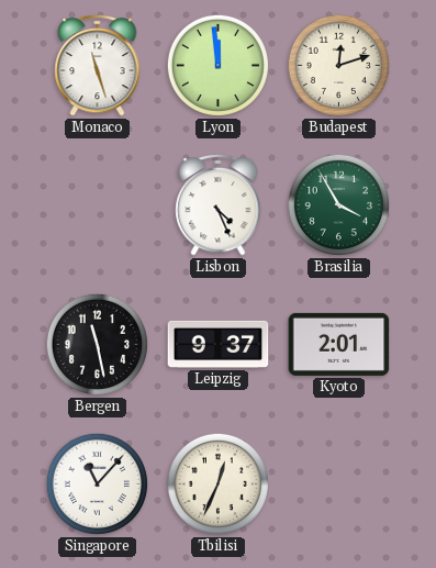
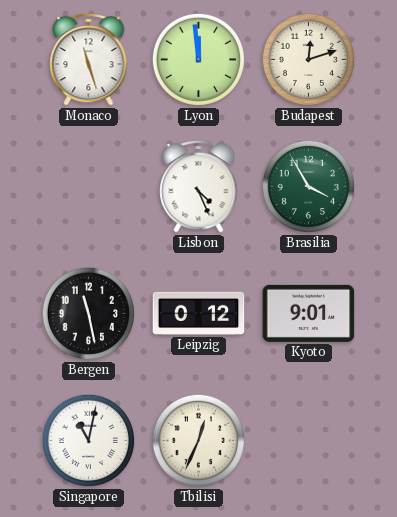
Leipzig: 9:37 -> 0:12 (199, 313)
Kyoto: 2:01 -> 9:01 (309, 313)
Singapore: 11:07 -> 11:02 (88, 440)
